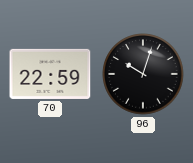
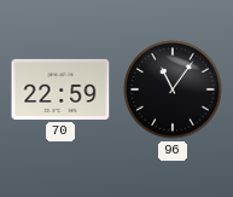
96: 10:03 -> 11:06 (173, 89)
